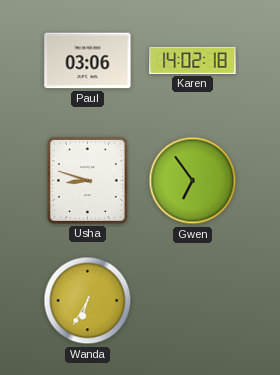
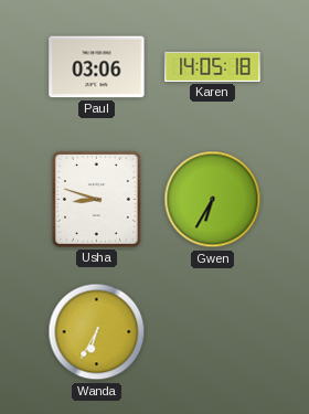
Karen: 14:02 -> 14:05 (213, 66)
Gwen: 6:54 -> 6:35 (213, 200)
